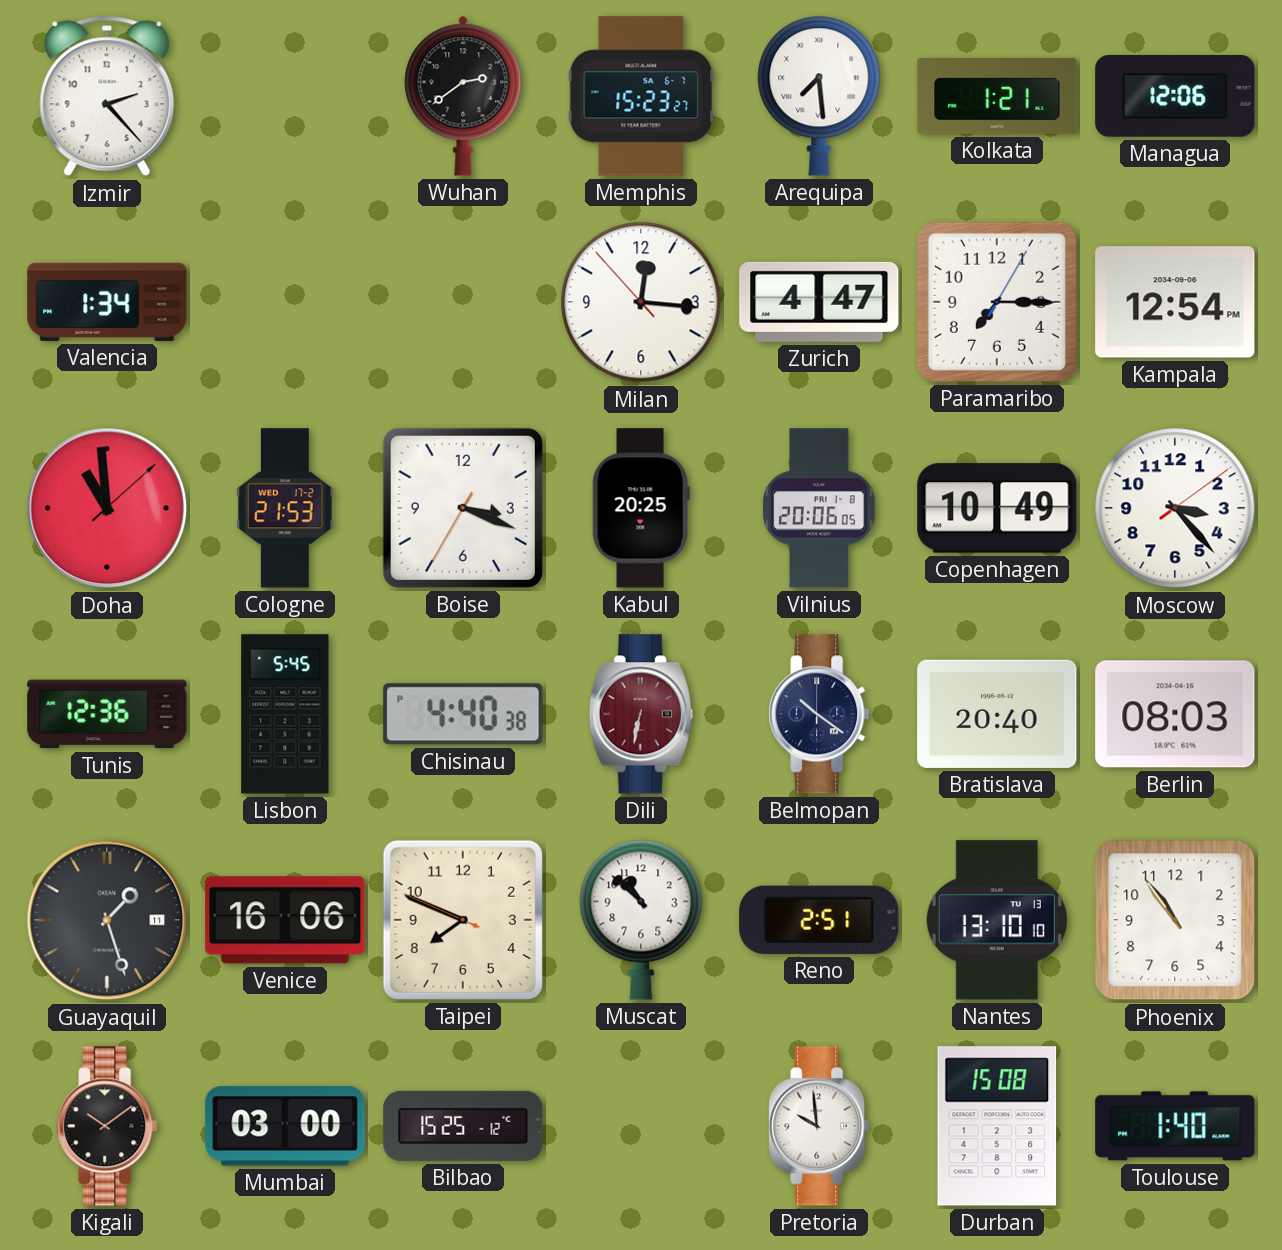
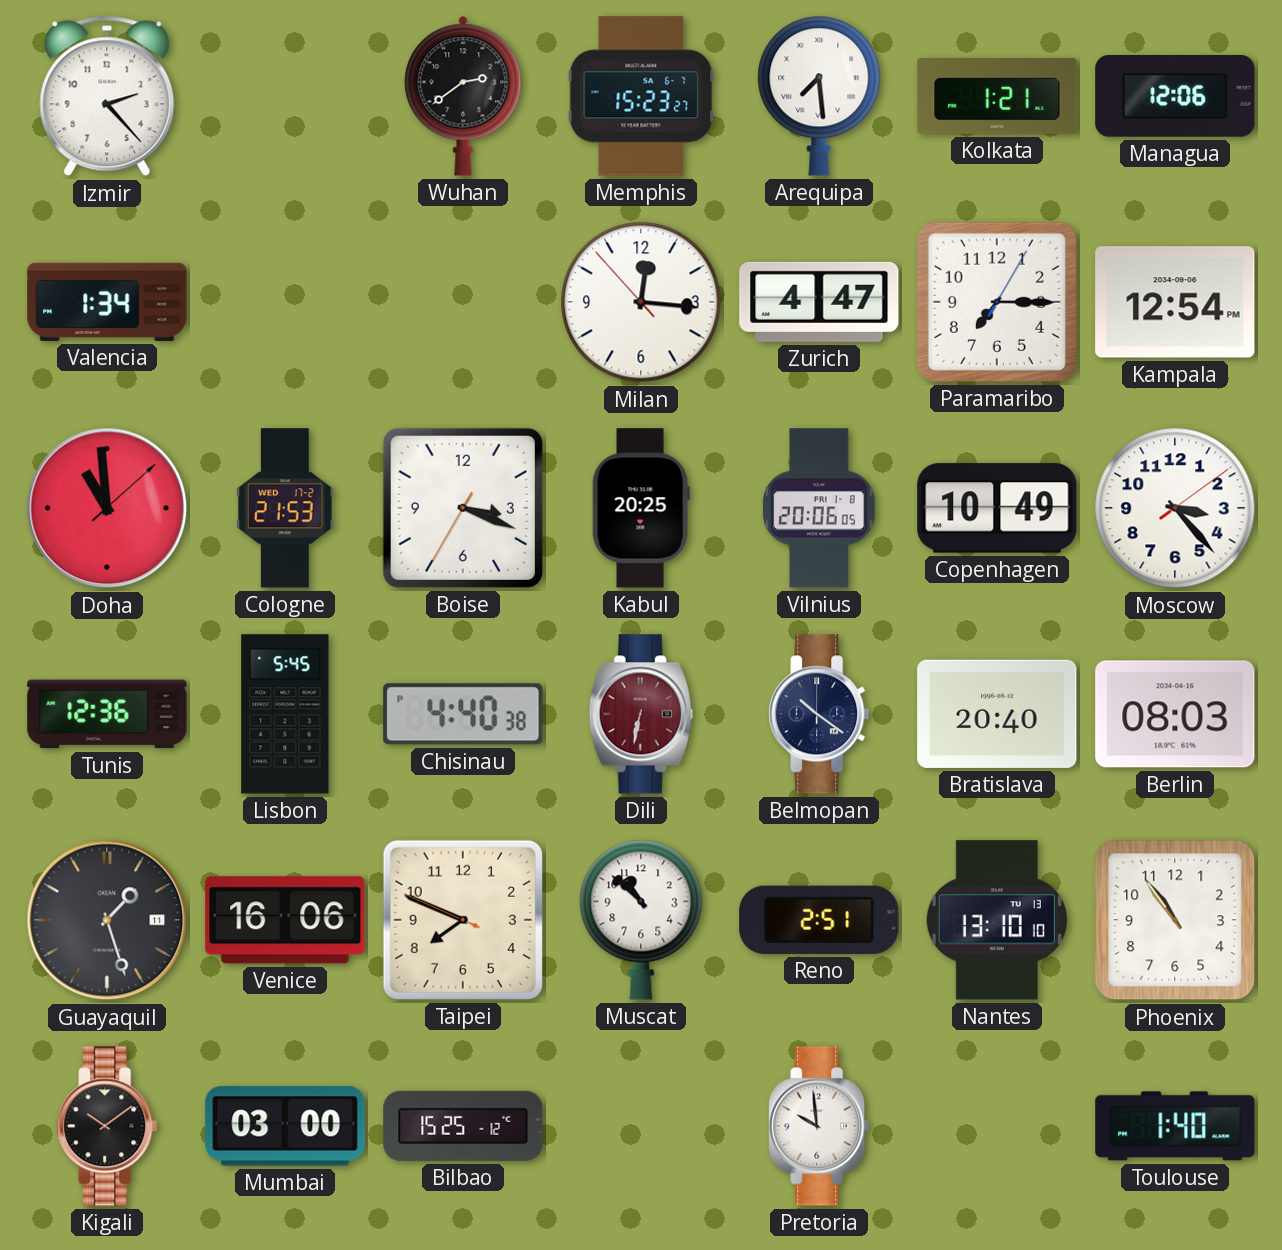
Durban: 15:08 -> none (997, 1126)
